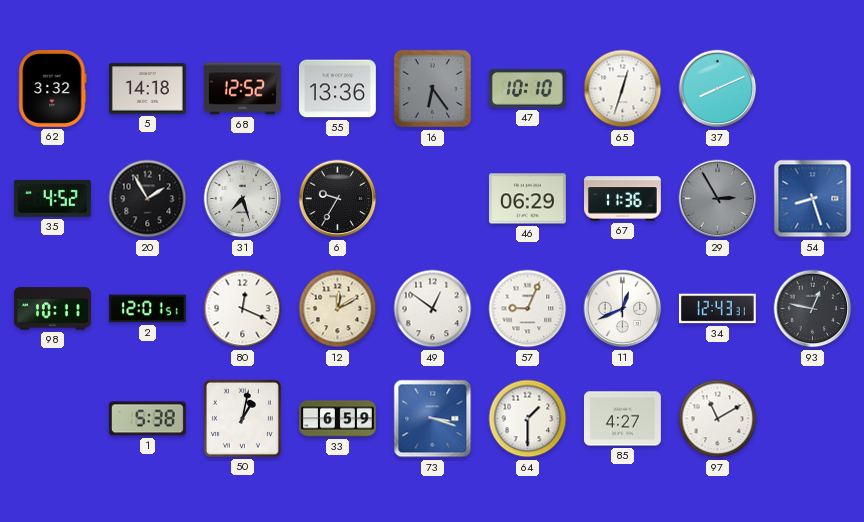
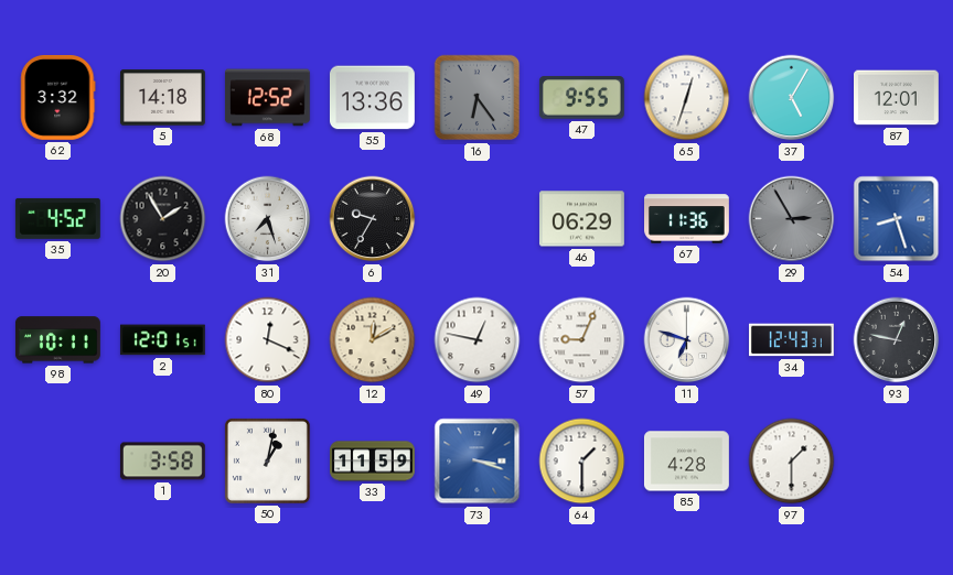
47: 10:10 -> 9:55 (581, 98)
37: 8:11 -> 5:05 (792, 98)
87: none -> 12:01 (897, 98)
49: 12:51 -> 12:47 (478, 340)
11: 12:41 -> 6:48 (687, 340)
1: 5:38 -> 3:58 (162, 462)
33: 6:59 -> 11:59 (373, 462)
85: 4:27 -> 4:28 (687, 462)
97: 11:10 -> 1:30 (792, 462)
